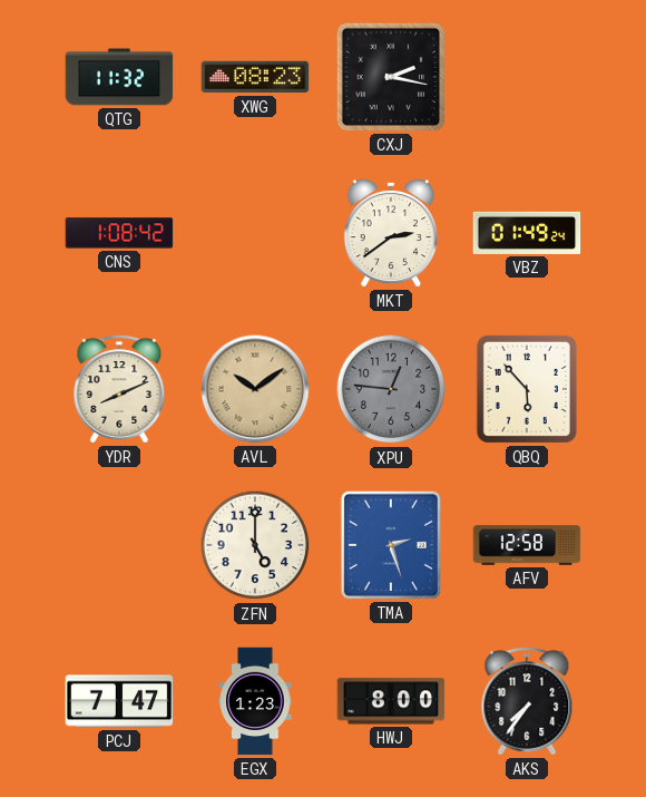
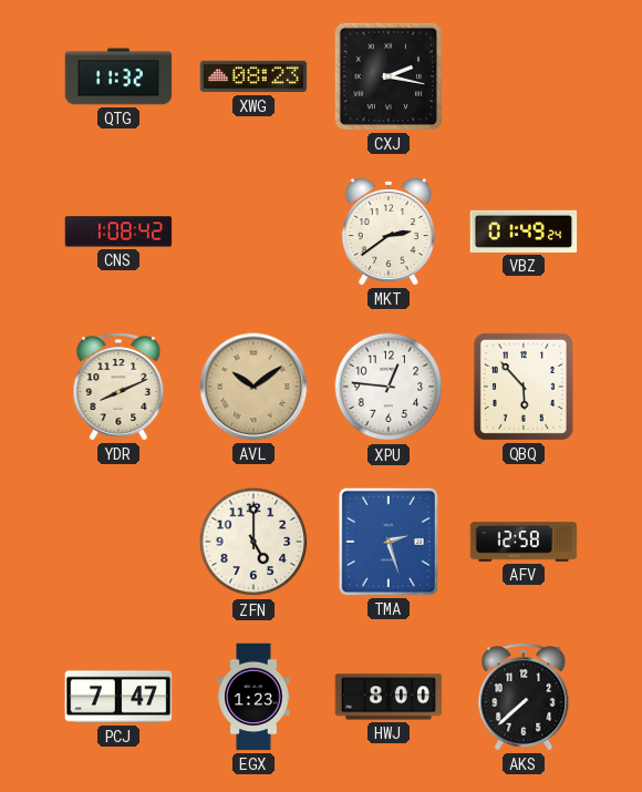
XPU dial: grey -> white (389, 387)
AKS: 7:36 -> 7:38 (524, 697)
